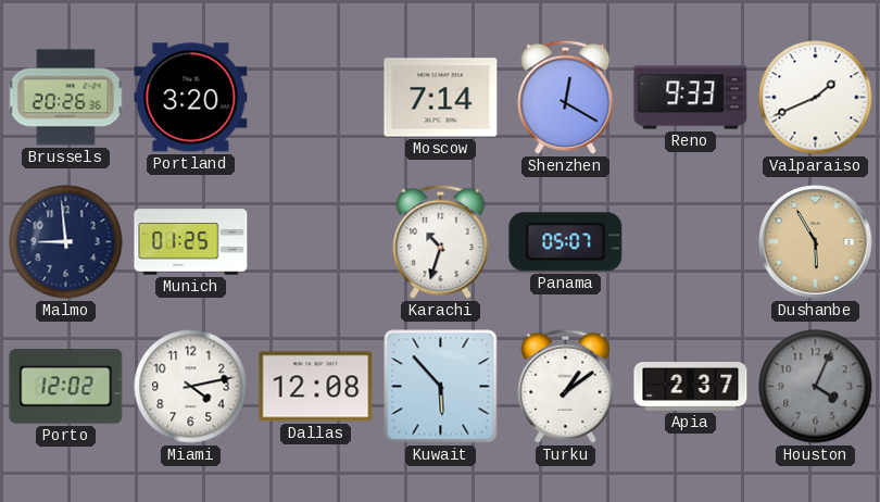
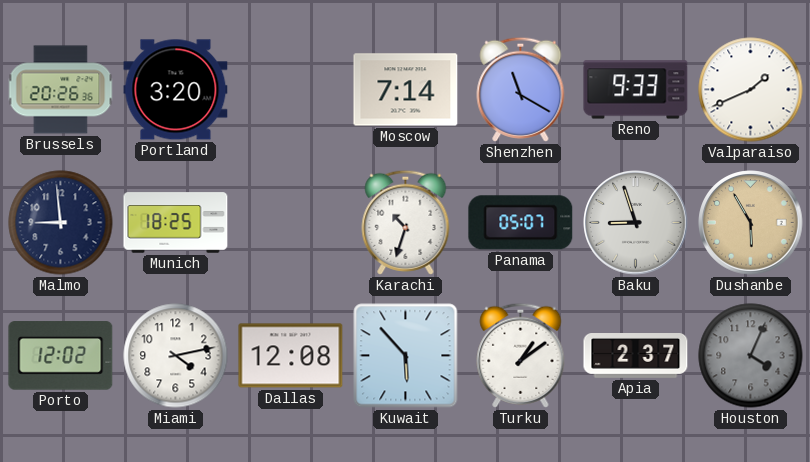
Shenzhen: 12:20 -> 11:20 (521, 89)
Munich: 01:25 -> 18:25 (176, 223)
Baku: none -> 8:57 (636, 223)
